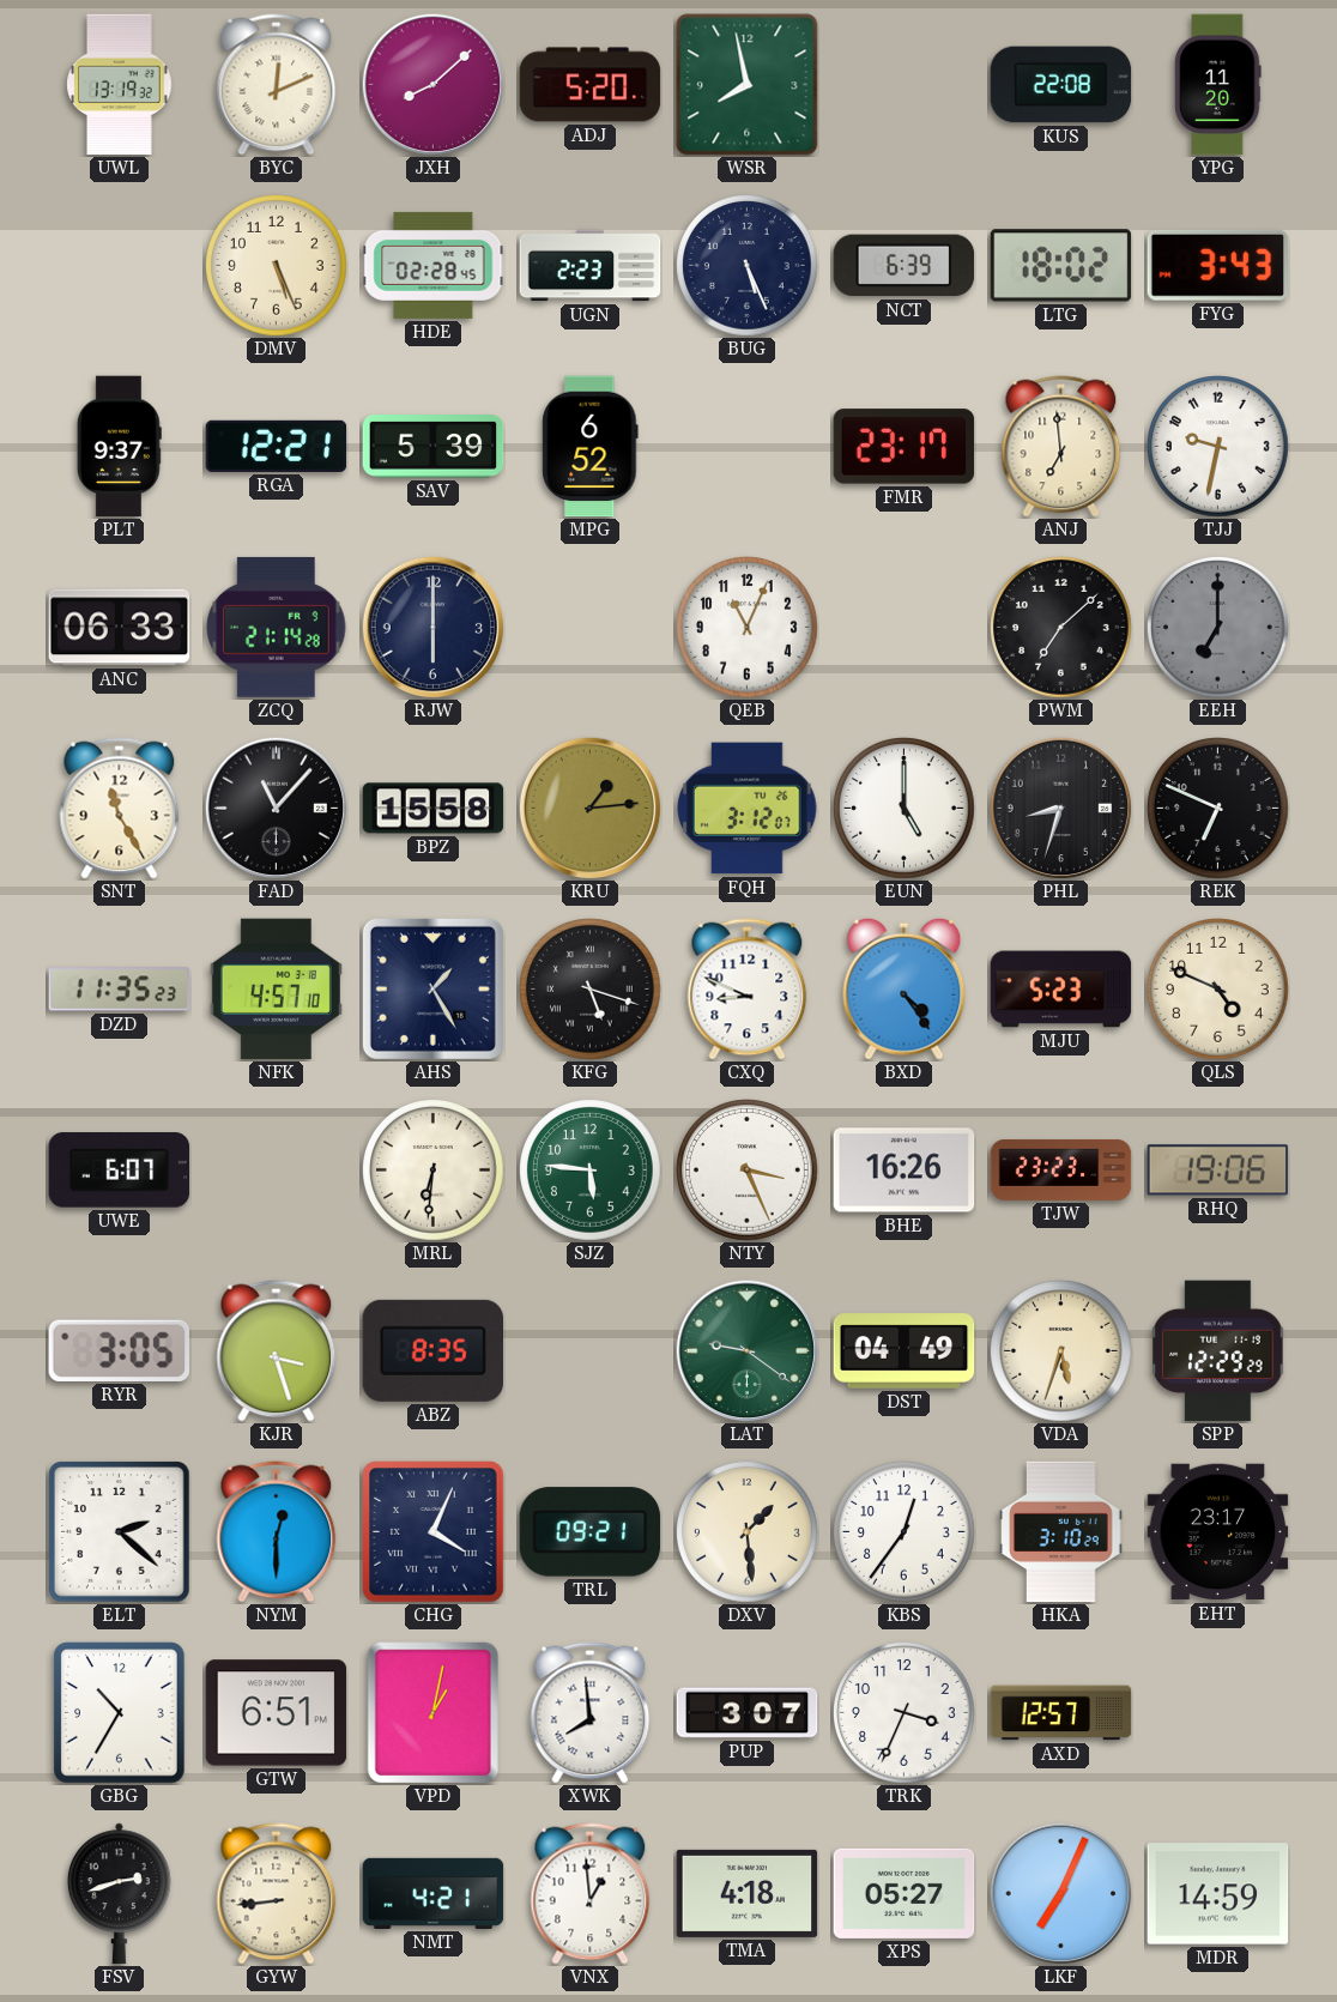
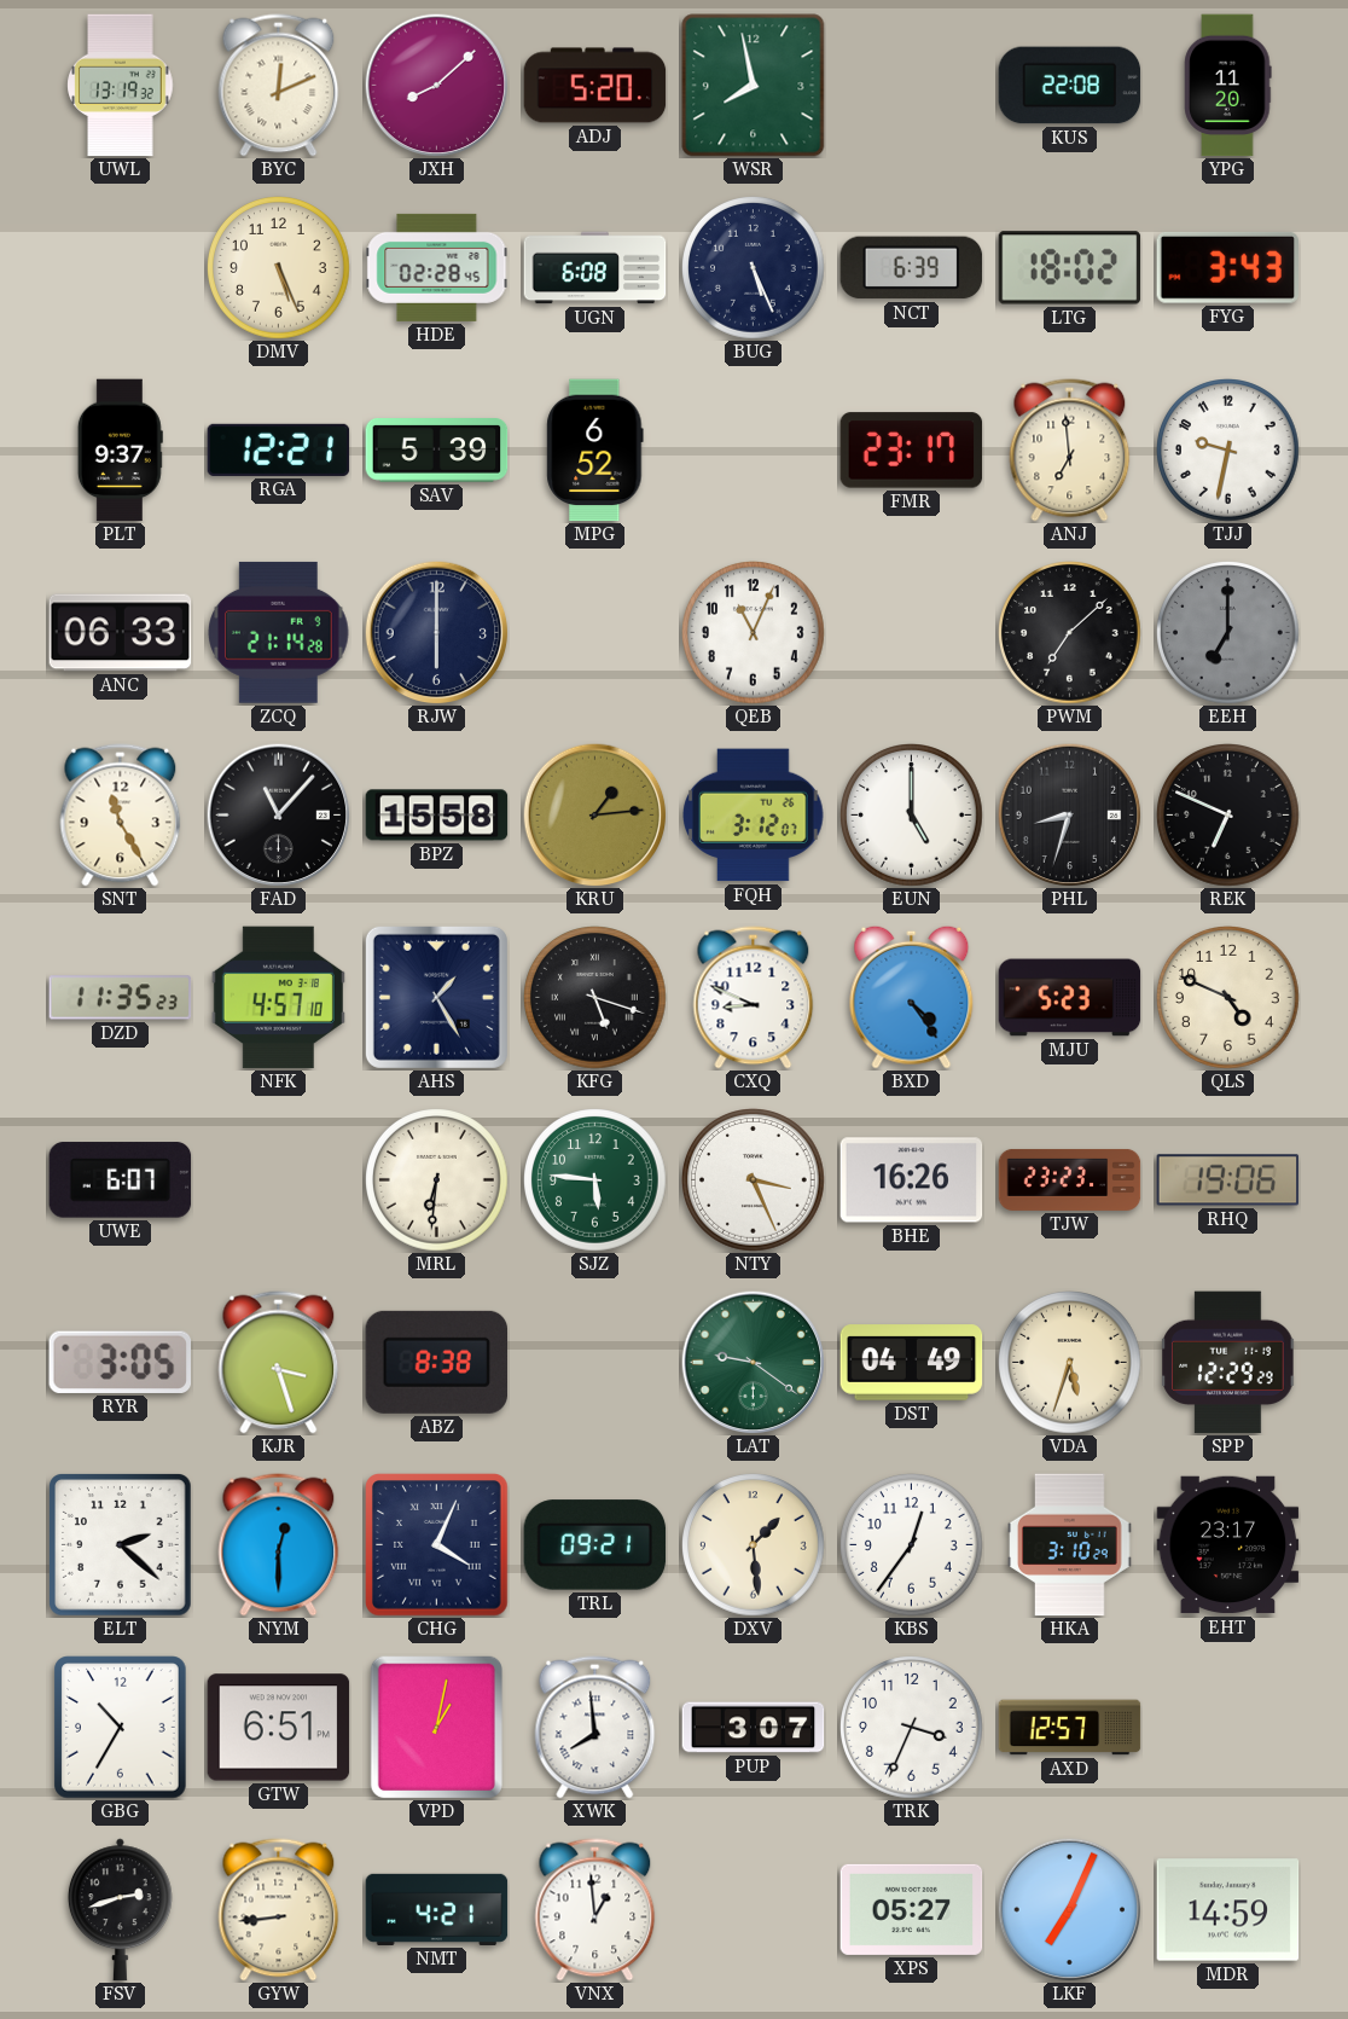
UGN: 2:23 -> 6:08 (595, 268)
ABZ: 8:35 -> 8:38 (437, 1362)
TMA: 4:18 -> none (748, 1893)
